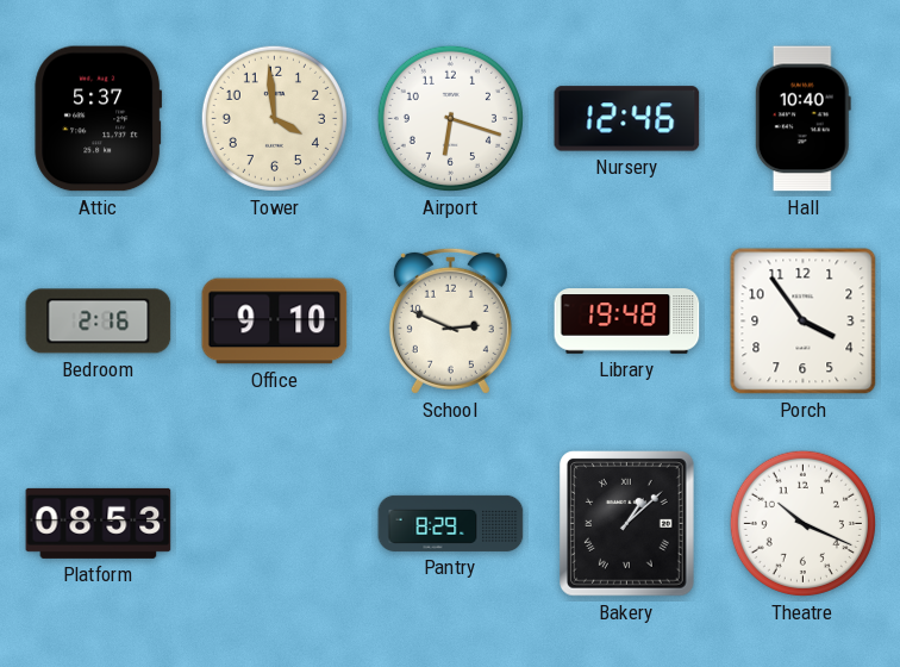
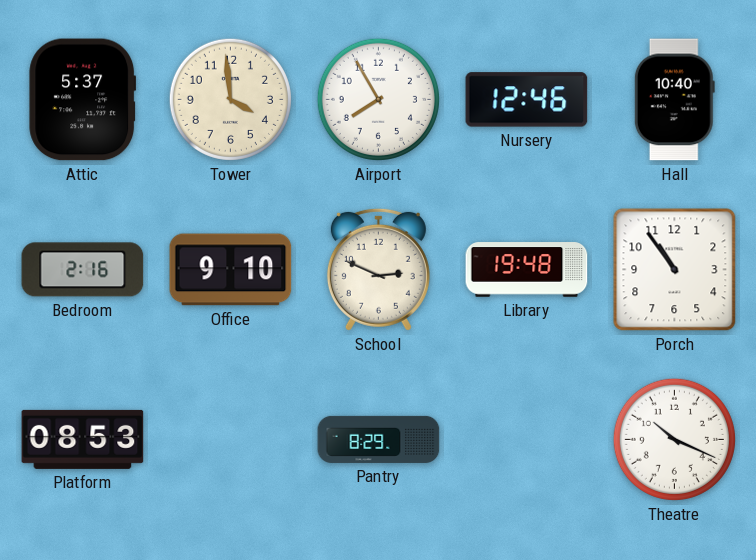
Airport: 6:18 -> 7:55 (378, 99)
Porch: 3:54 -> 10:54 (675, 270)
Bakery: 1:08 -> none (627, 524)
